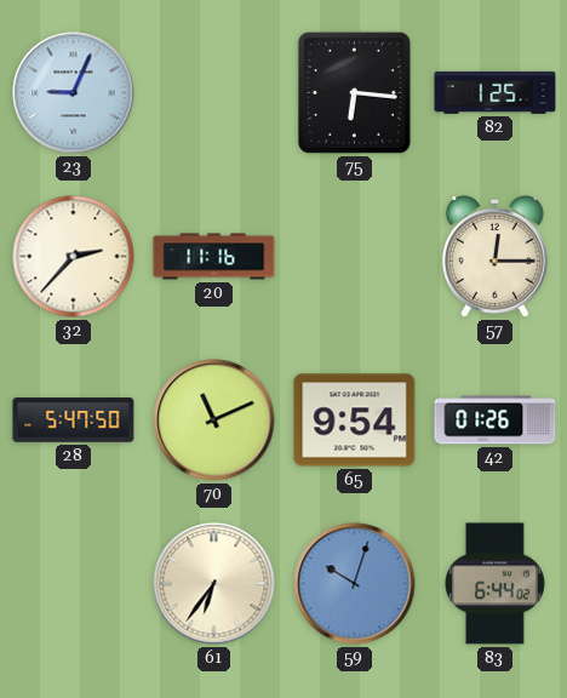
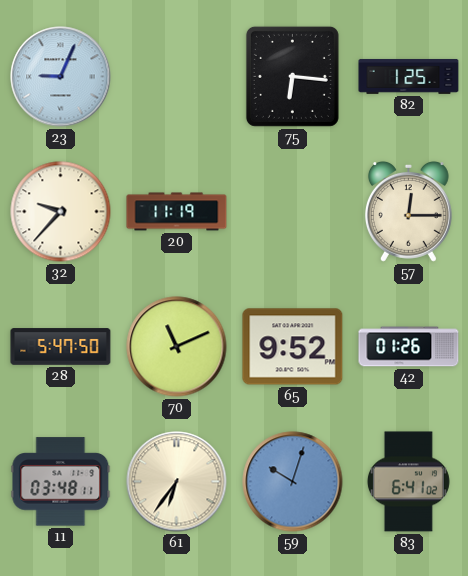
32: 2:37 -> 9:37 (61, 212)
20: 11:16 -> 11:19 (177, 212)
65: 9:54 -> 9:52 (293, 347)
11: none -> 03:48 (61, 482)
83: 6:44 -> 6:41 (408, 482)
